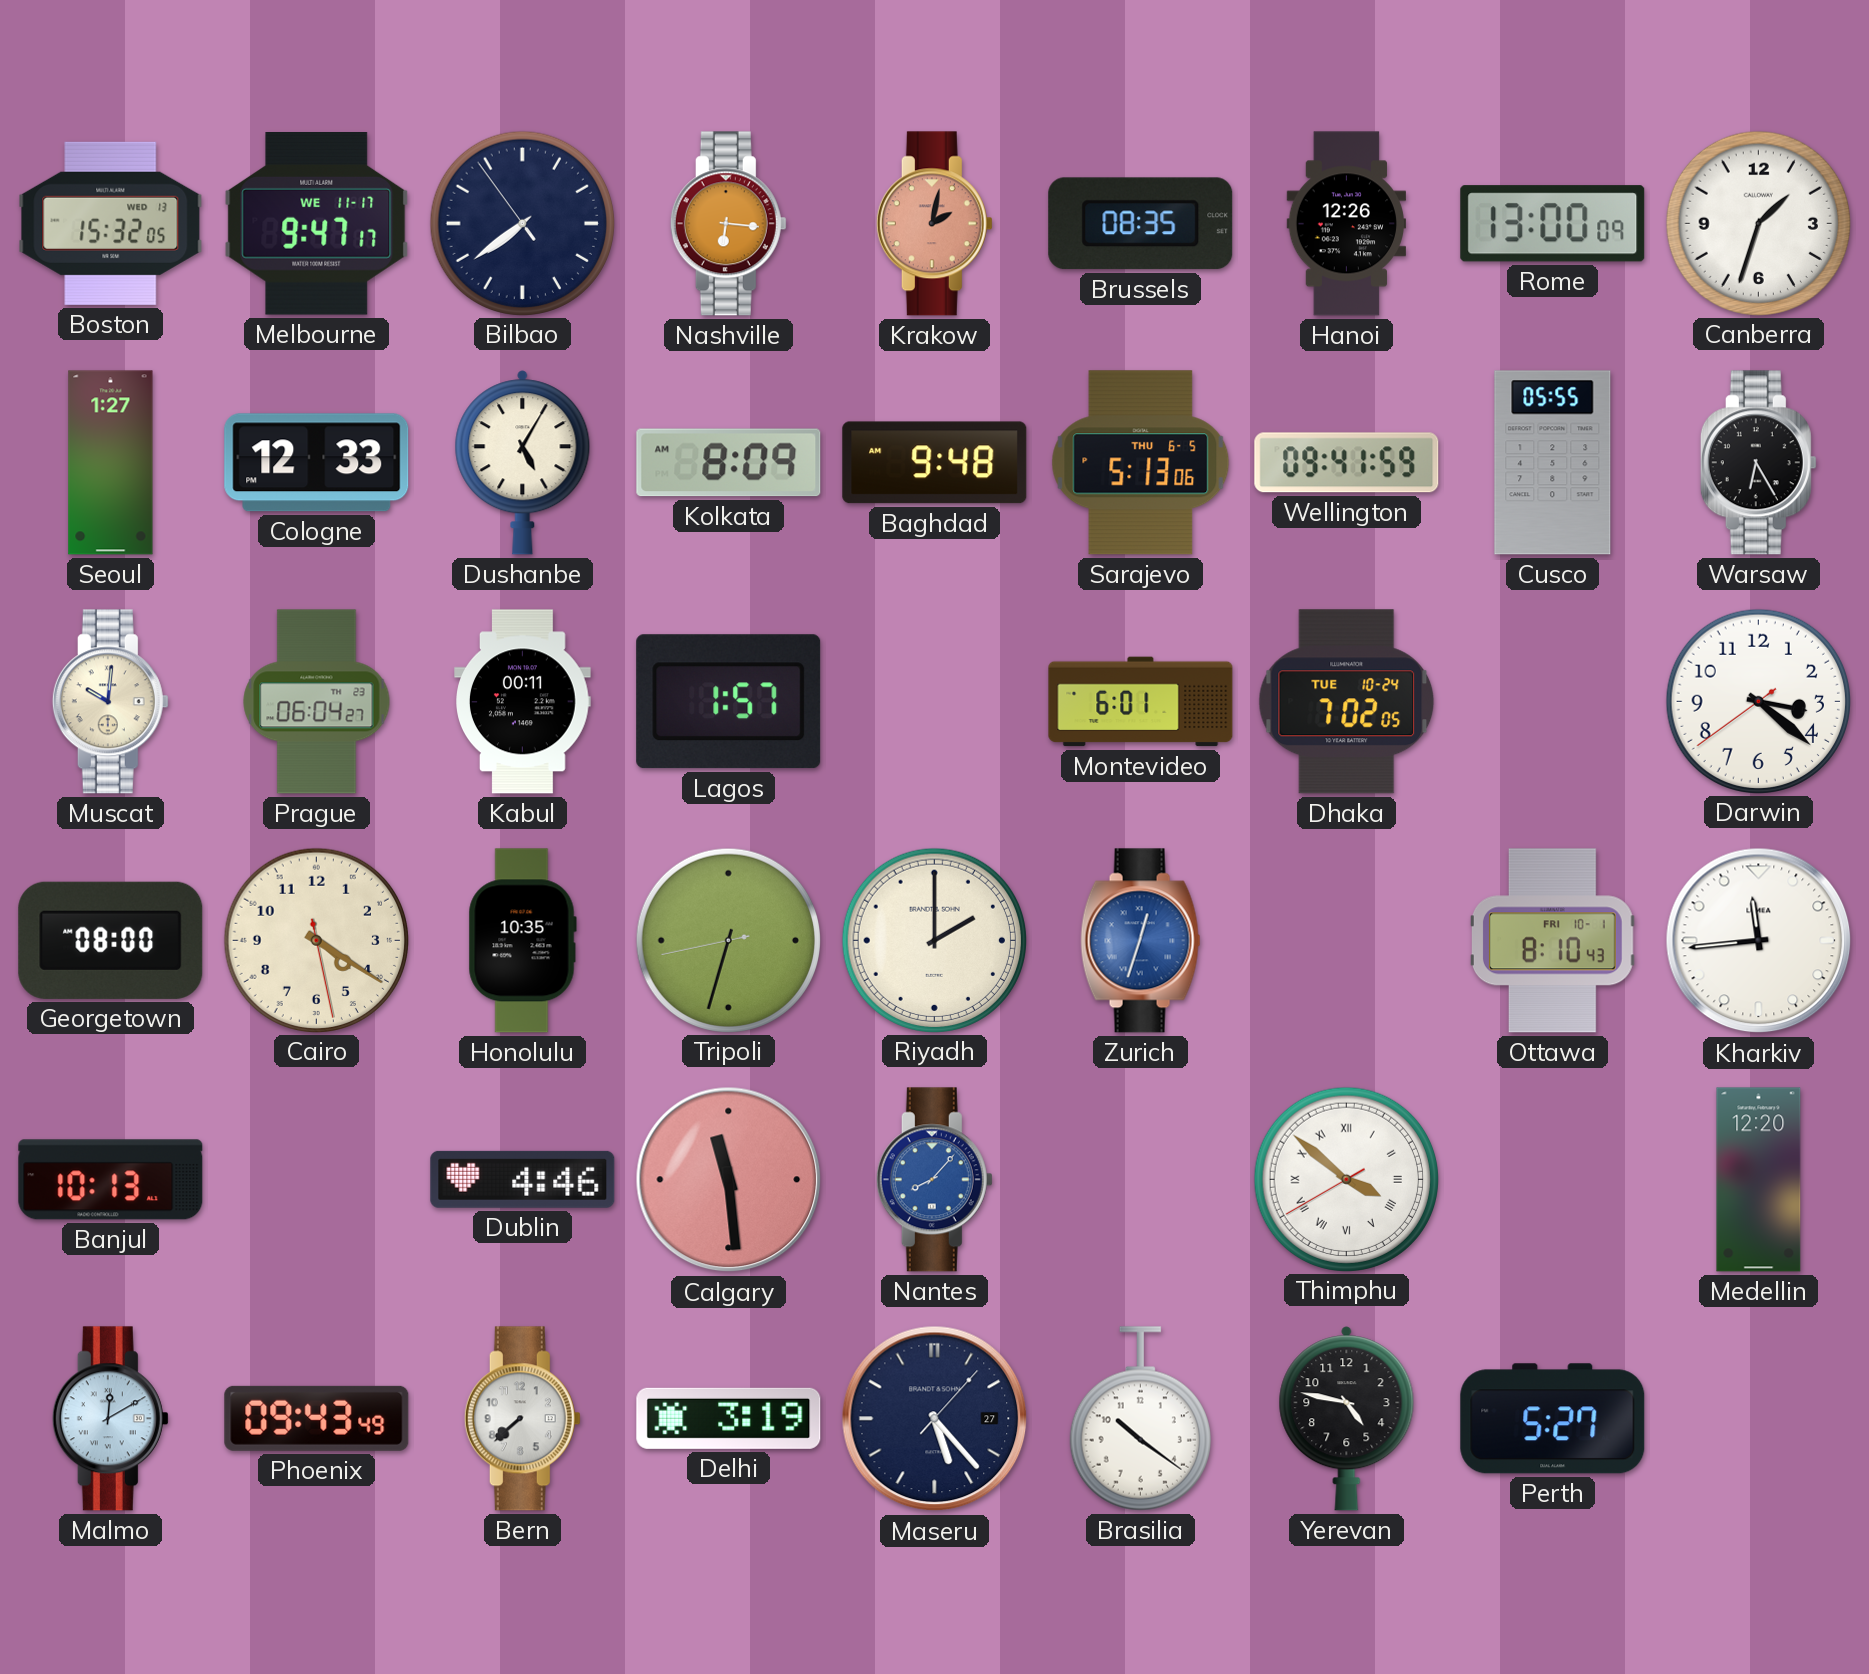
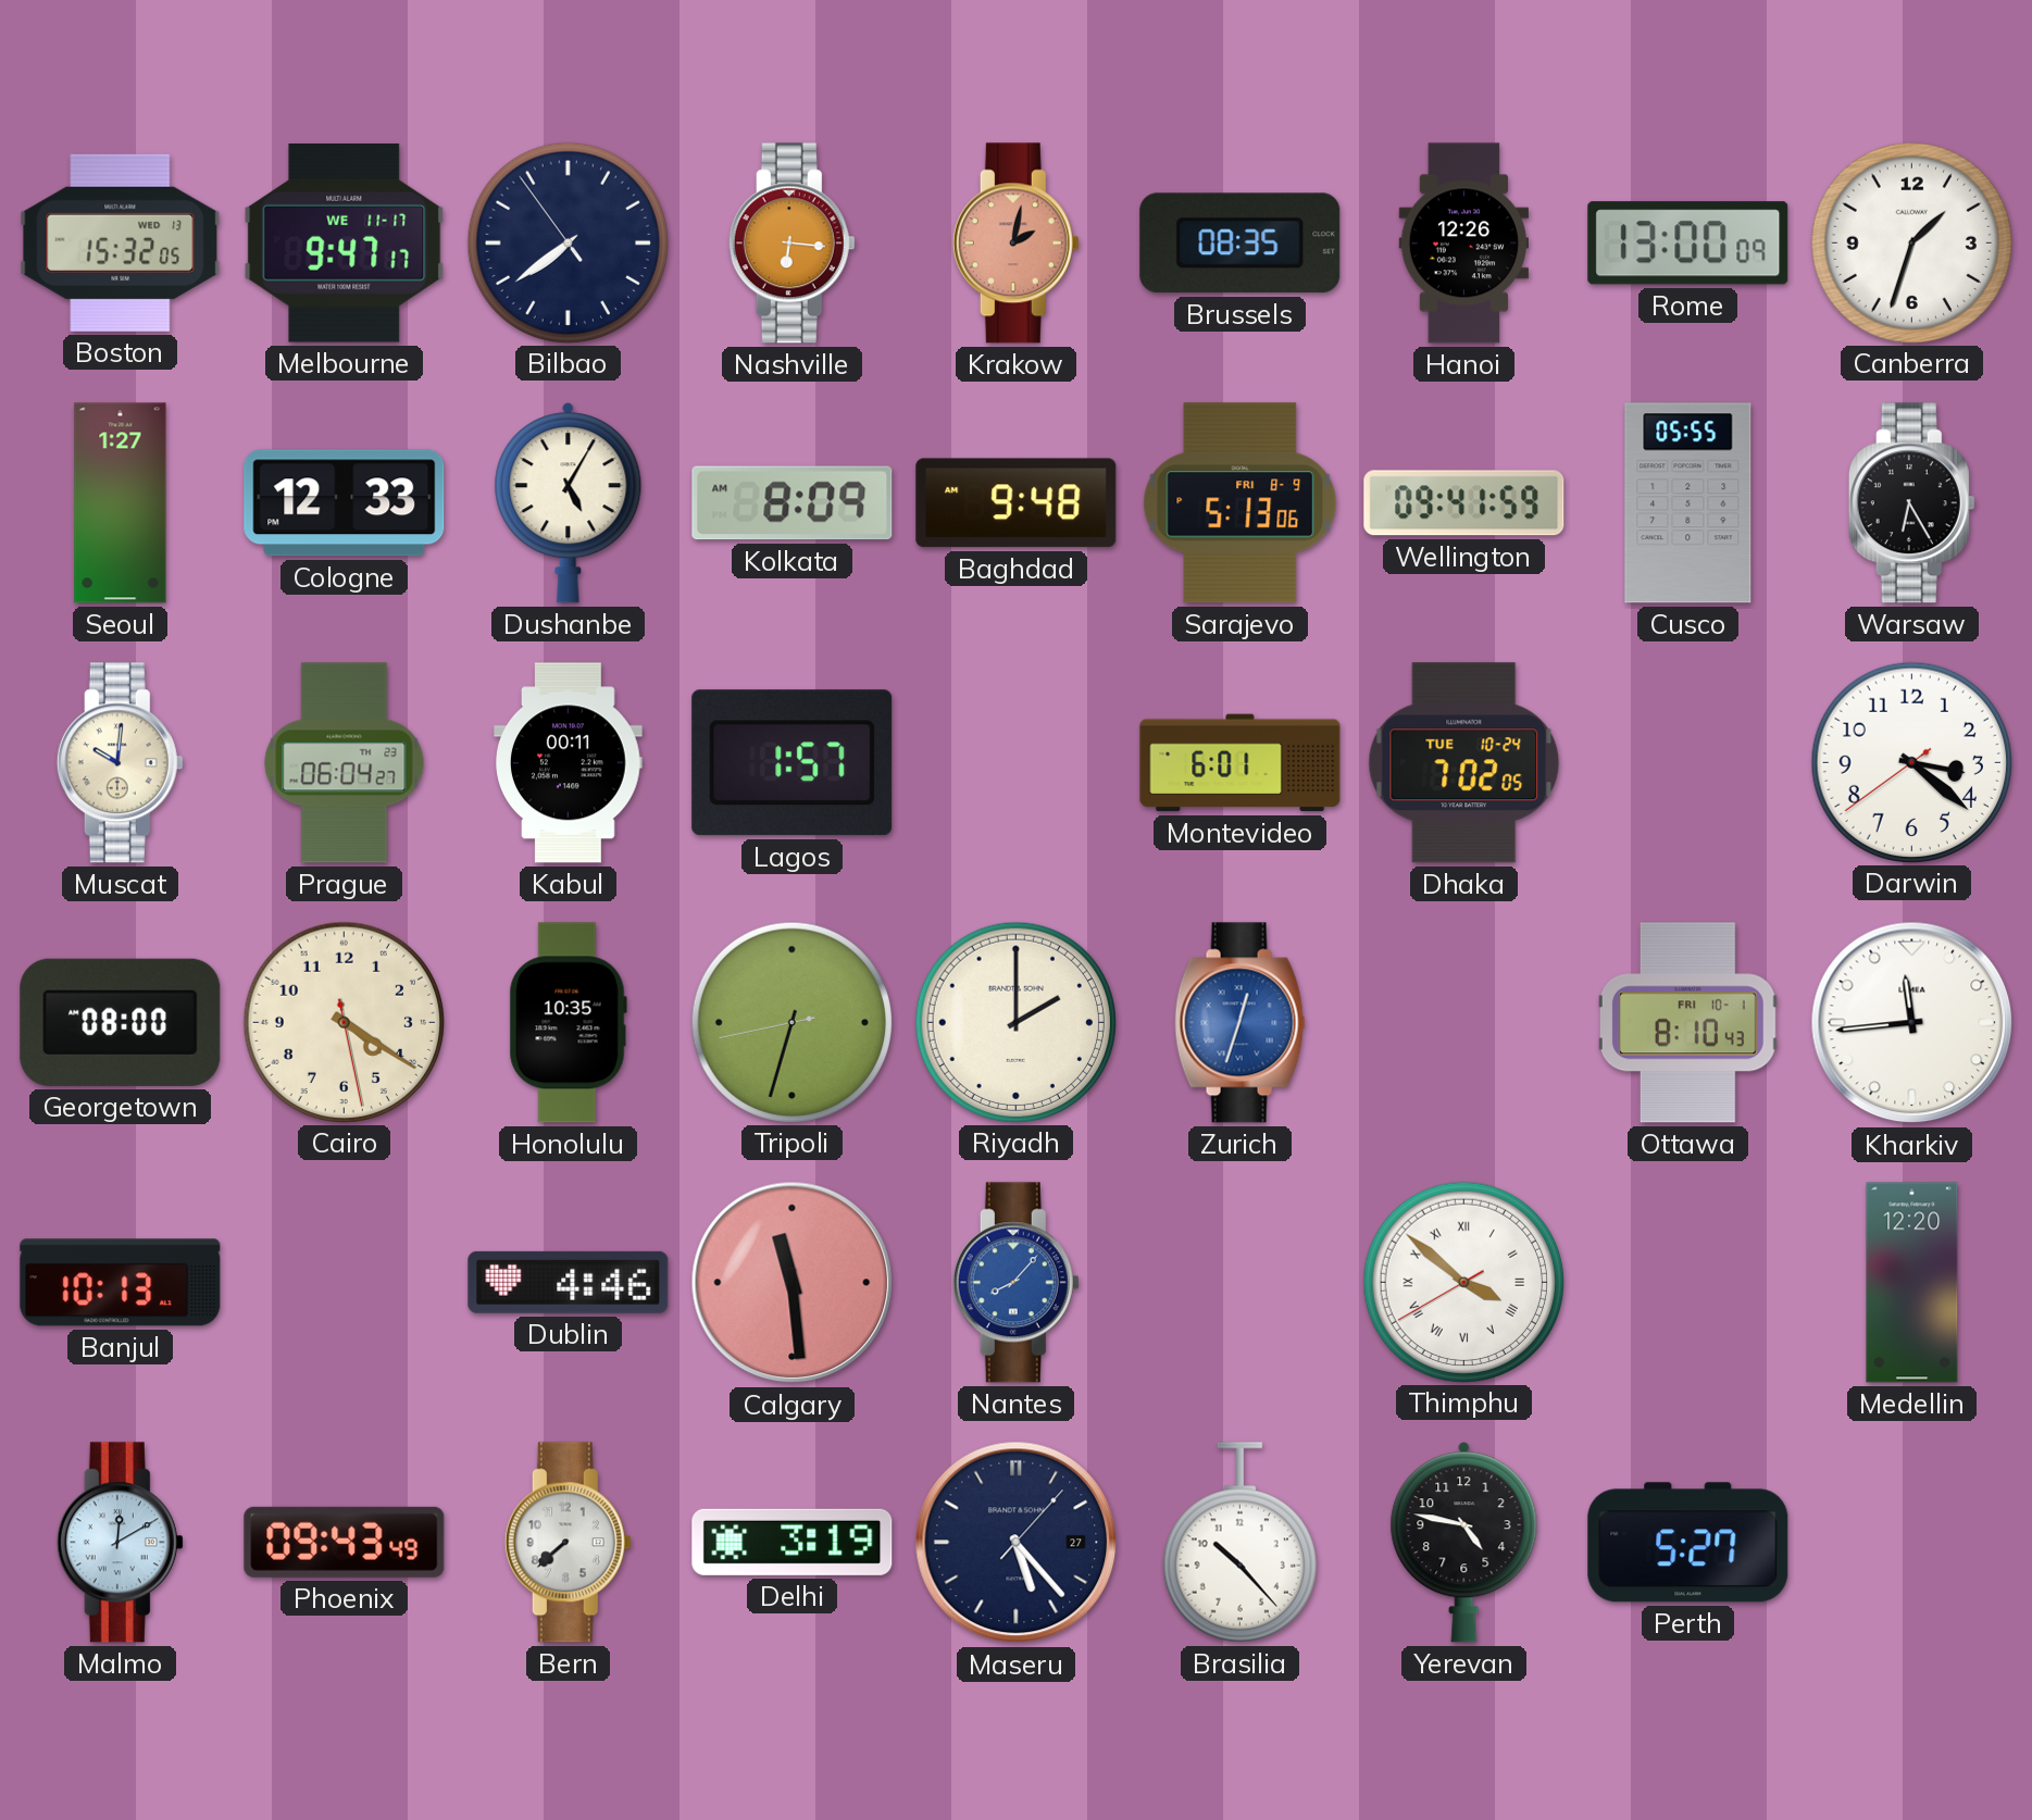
Sarajevo date: THU 6-5 -> FRI 8-9 (1241, 503)
Brasilia: 10:21 -> 10:23 (1239, 1543)
